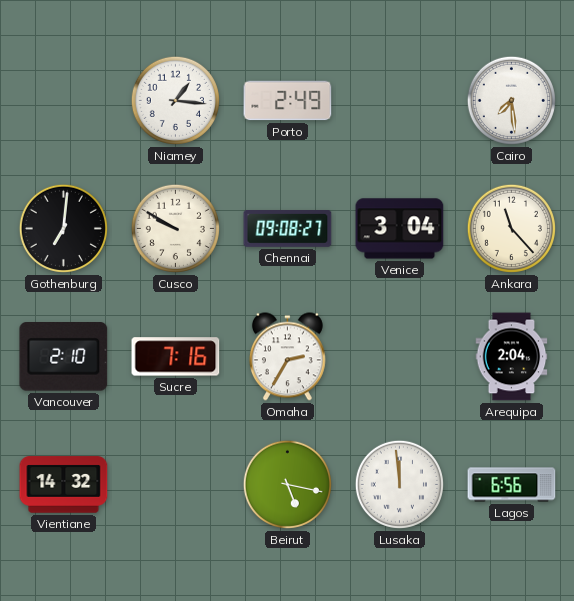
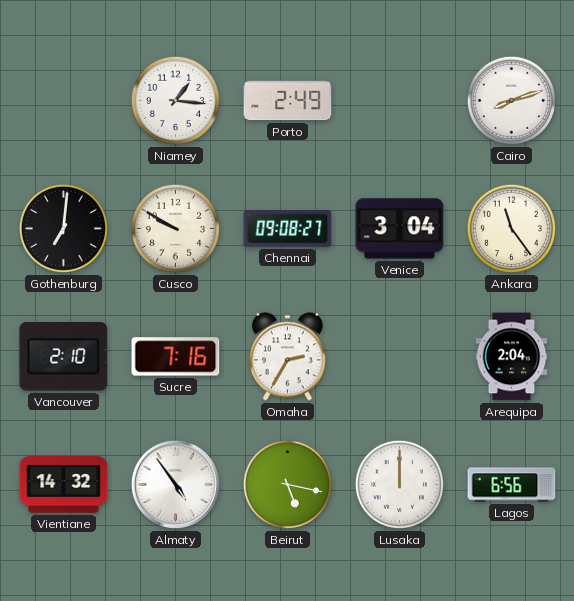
Cairo: 7:29 -> 8:12 (511, 100)
Ankara: 11:23 -> 11:24 (511, 228)
Almaty: none -> 4:54 (175, 484)
Lusaka: 11:59 -> 12:00 (399, 484)
